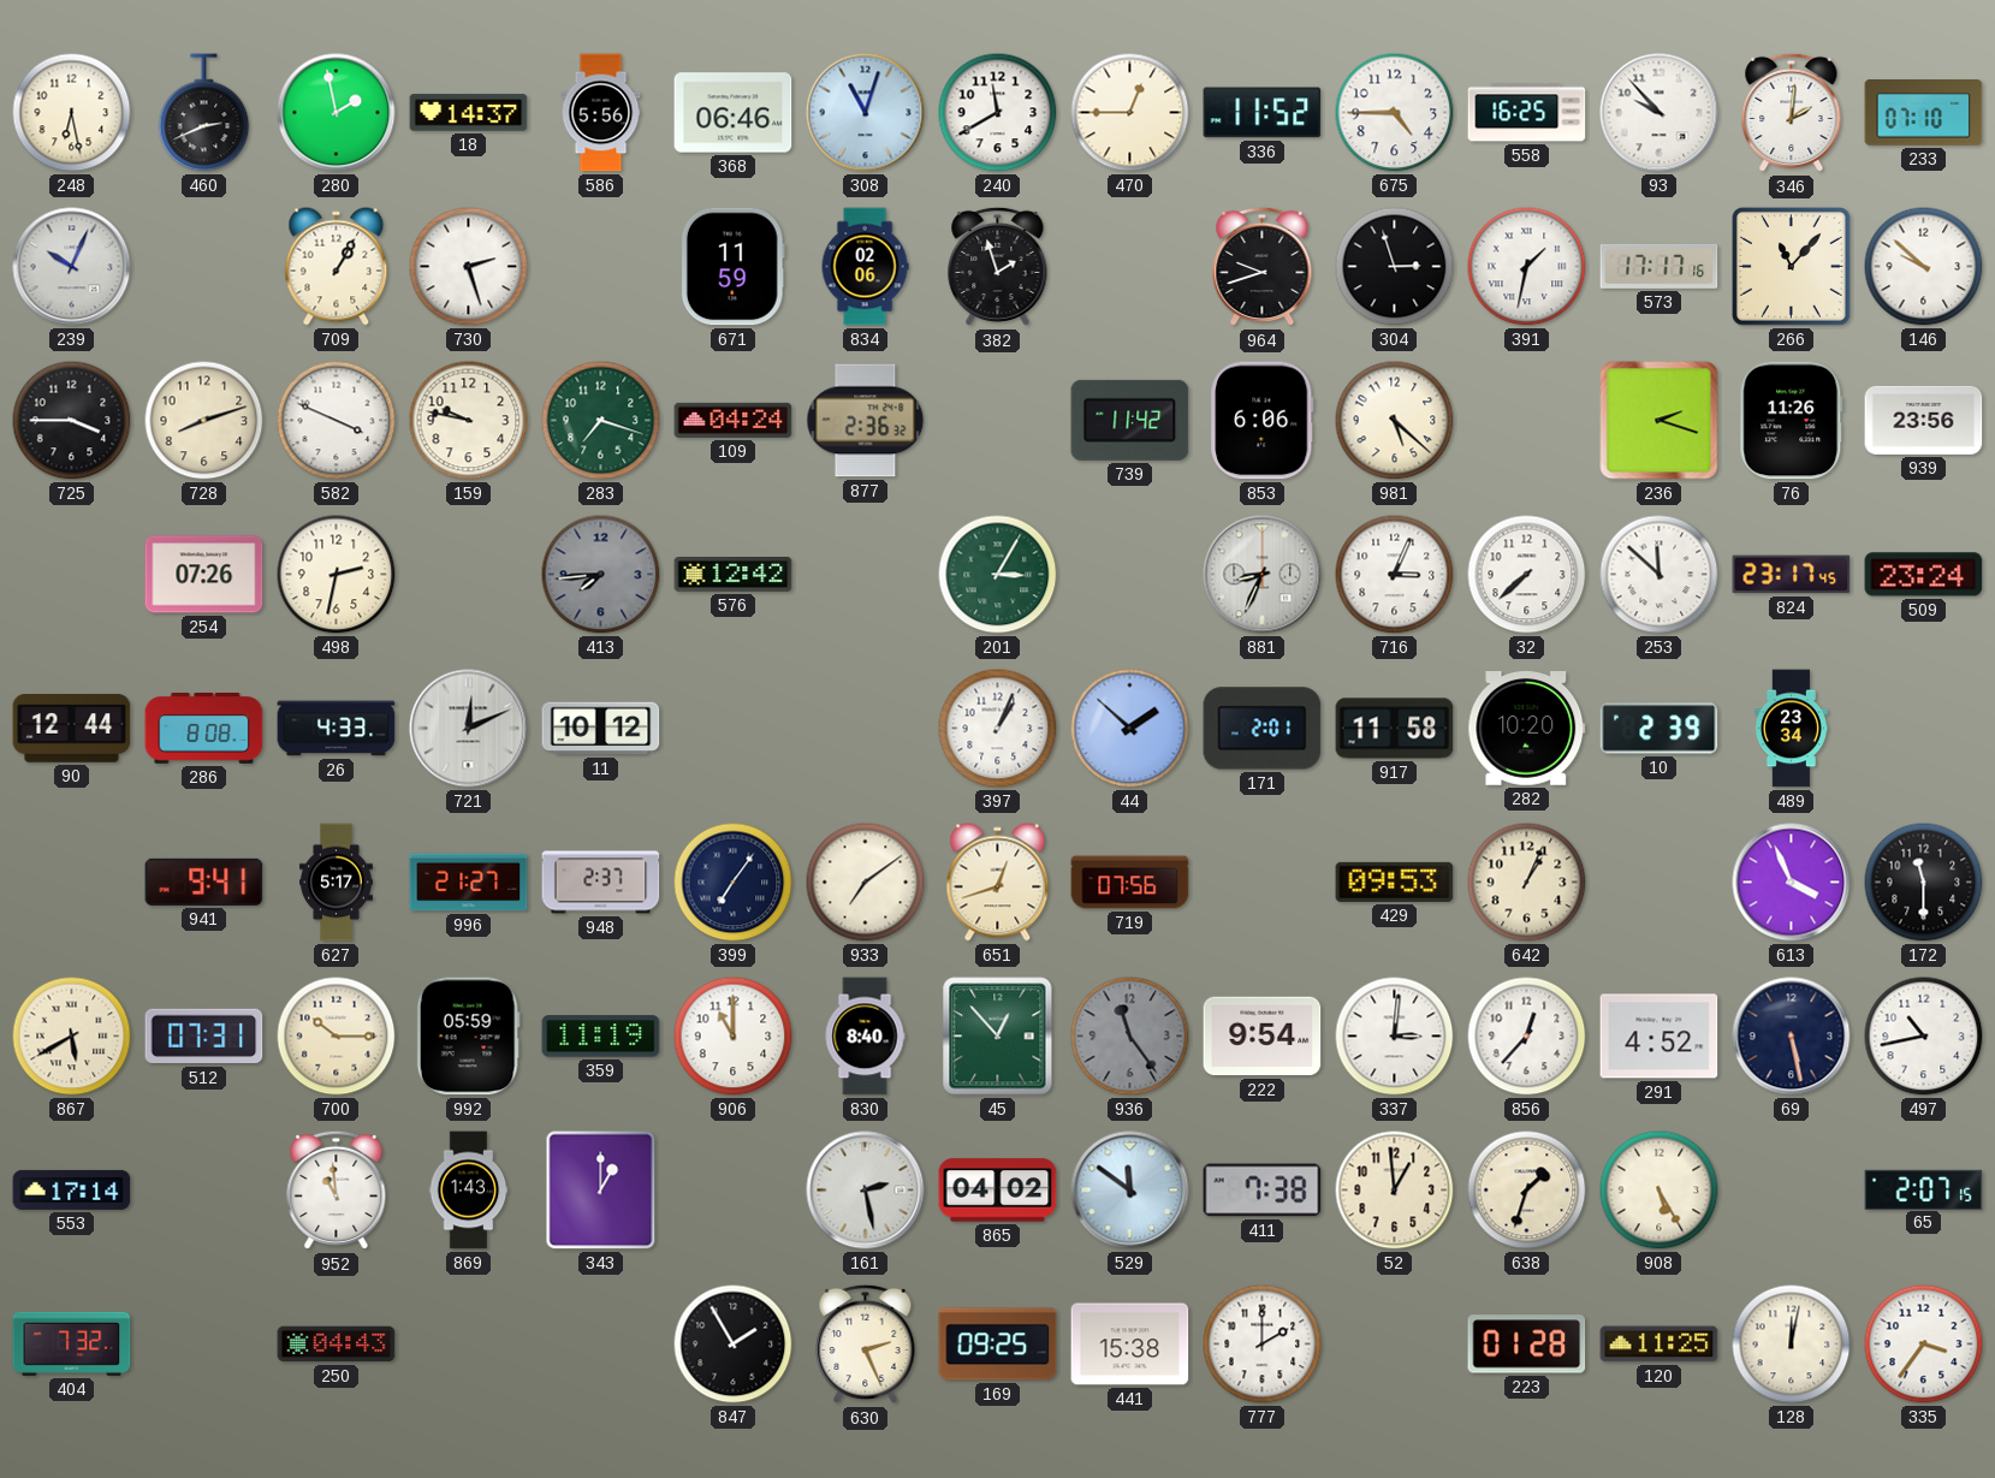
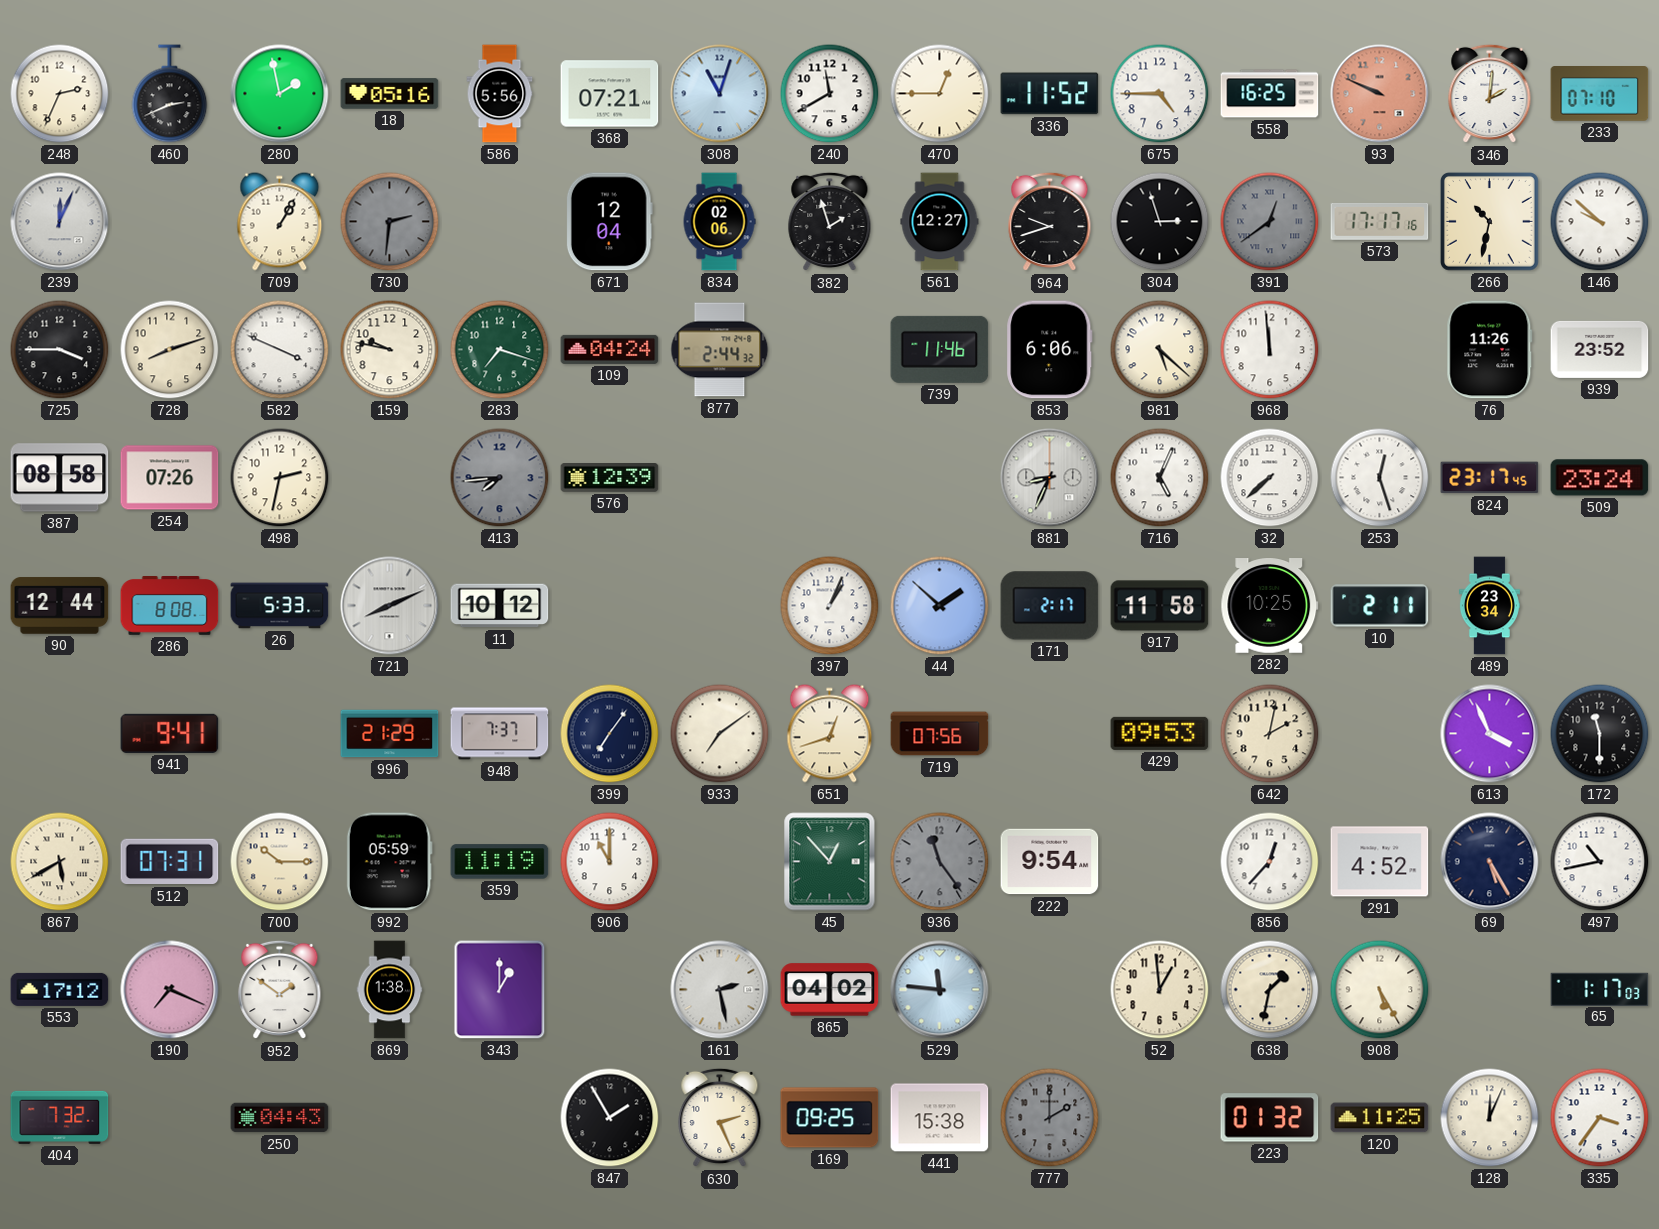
248: 6:28 -> 2:34 (60, 94)
18: 14:37 -> 05:16 (390, 94)
368: 06:46 -> 07:21 (610, 94)
93: 9:53 -> 9:49 (1380, 94)
93 dial: white -> salmon (1380, 94)
239: 10:04 -> 12:04 (60, 222)
730: 2:27 -> 2:31 (390, 222)
730 dial: white -> grey (390, 222)
671: 11:59 -> 12:04 (609, 222)
561: none -> 12:27 (940, 222)
391: 1:32 -> 12:39 (1270, 222)
391 dial: white -> grey (1270, 222)
266: 11:07 -> 10:32 (1489, 221)
877: 2:36 -> 2:44 (720, 350)
739: 11:42 -> 11:46 (940, 349)
968: none -> 11:59 (1270, 350)
236: 2:18 -> none (1659, 421)
939: 23:56 -> 23:52 (1600, 349)
387: none -> 08:58 (60, 478)
576: 12:42 -> 12:39 (610, 478)
201: 3:05 -> none (998, 575)
716: 3:04 -> 5:04 (1160, 478)
253: 11:52 -> 12:27 (1380, 478)
26: 4:33 -> 5:33 (280, 606)
721: 12:11 -> 8:11 (390, 606)
171: 2:01 -> 2:17 (1050, 606)
282: 10:20 -> 10:25 (1270, 606)
10: 2:39 -> 2:11 (1380, 606)
627: 5:17 -> none (337, 883)
996: 21:27 -> 21:29 (390, 734)
948: 2:37 -> 7:37 (500, 734)
642: 1:04 -> 2:02 (1270, 734)
830: 8:40 -> none (865, 1037)
337: 3:01 -> none (1395, 1037)
69: 5:28 -> 5:25 (1490, 862)
553: 17:14 -> 17:12 (60, 989)
190: none -> 7:19 (170, 990)
952: 10:59 -> 1:51 (280, 990)
869: 1:43 -> 1:38 (390, 990)
529: 11:51 -> 11:46 (940, 990)
411: 7:38 -> none (1263, 1191)
638: 1:33 -> 1:32 (1270, 990)
65: 2:07 -> 1:17 (1600, 989)
777 dial: white -> grey (1050, 1118)
223: 01:28 -> 01:32 (1270, 1118)
128: 12:02 -> 12:04 (1490, 1118)
